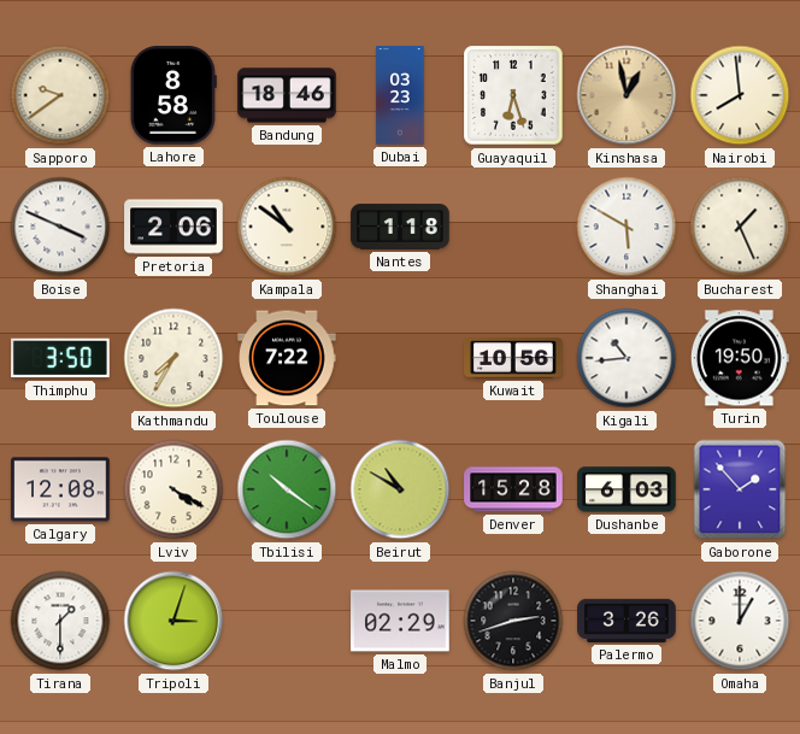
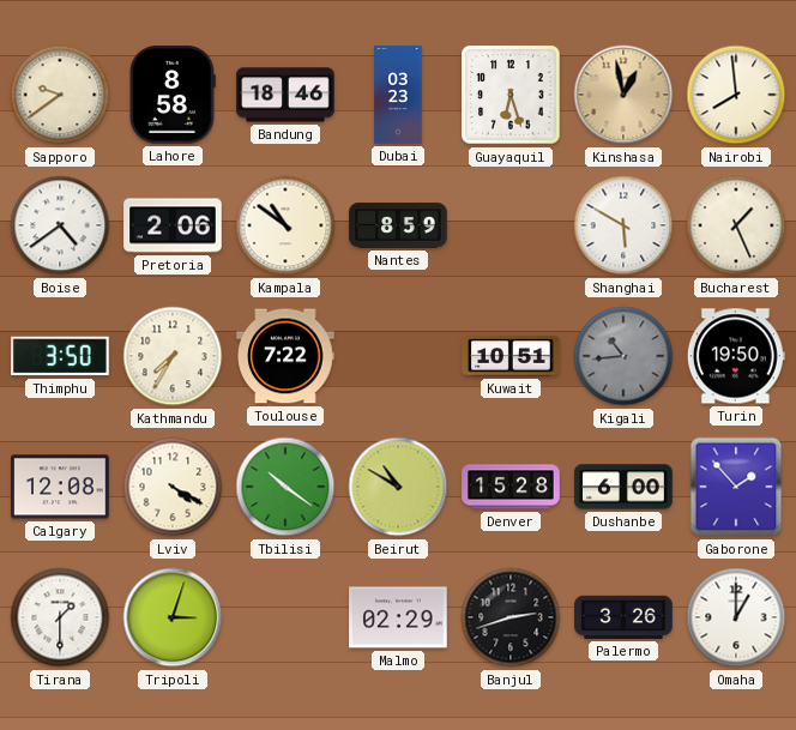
Boise: 3:49 -> 4:39 (60, 225)
Nantes: 1:18 -> 8:59 (398, 225)
Kuwait: 10:56 -> 10:51 (511, 356)
Kigali dial: white -> grey (623, 356)
Dushanbe: 6:03 -> 6:00 (623, 487)
